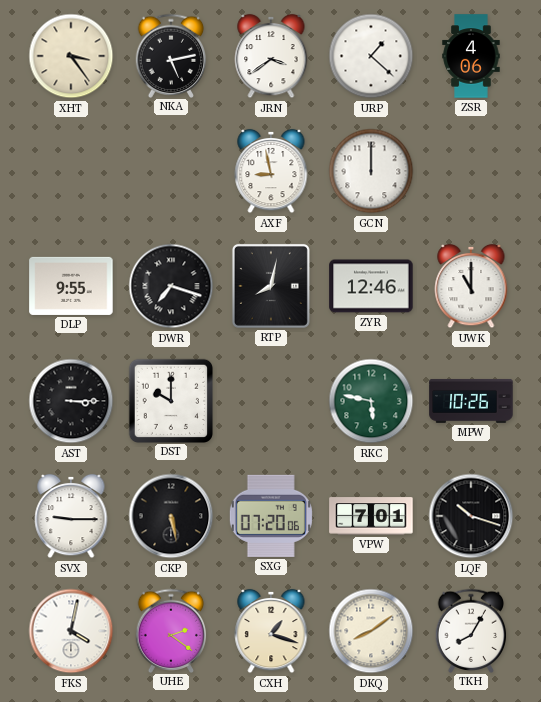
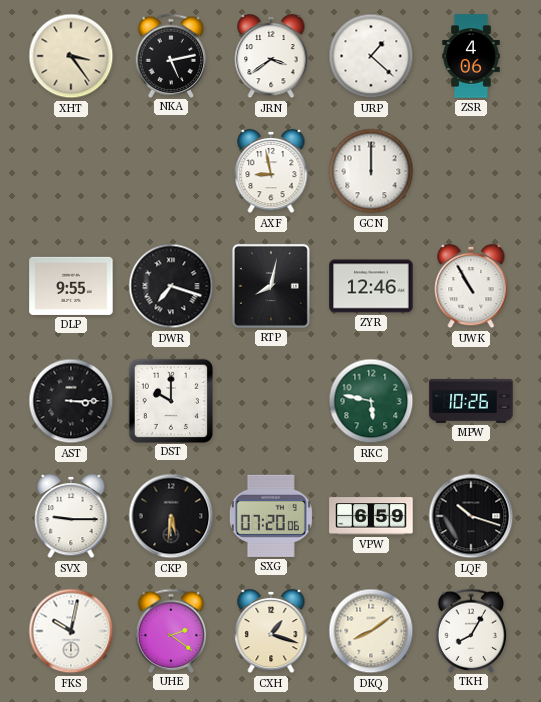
UWK: 11:00 -> 10:55 (471, 286)
CKP: 5:28 -> 5:31 (171, 516)
VPW: 7:01 -> 6:59 (371, 516)
FKS: 4:02 -> 10:02 (71, 631)
